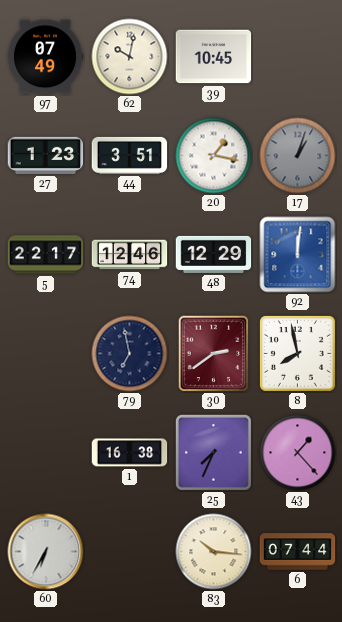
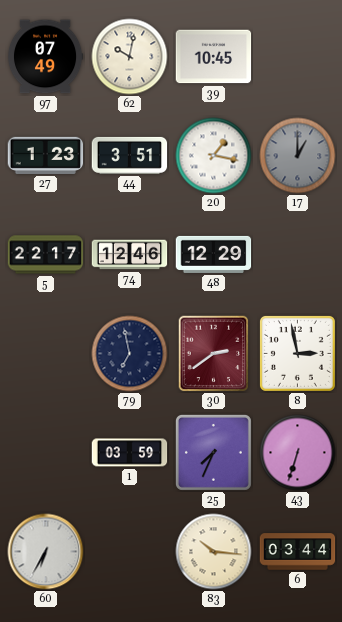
17: 1:03 -> 1:00 (298, 156)
92: 12:01 -> none (298, 255)
8: 7:58 -> 2:58 (297, 353)
1: 16:38 -> 03:59 (130, 453)
43: 1:23 -> 6:33 (298, 453)
6: 07:44 -> 03:44 (298, 552)
